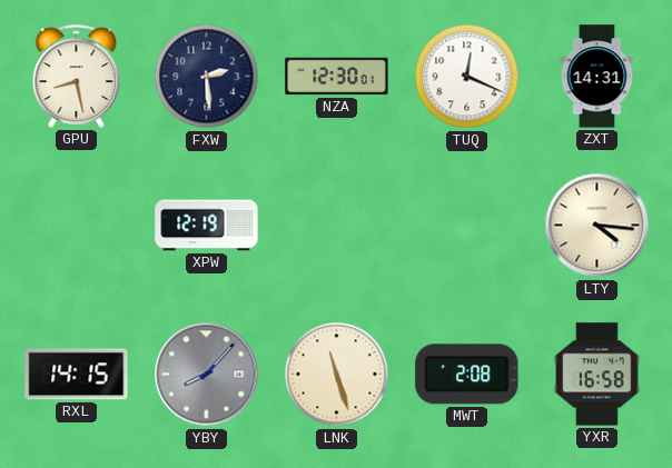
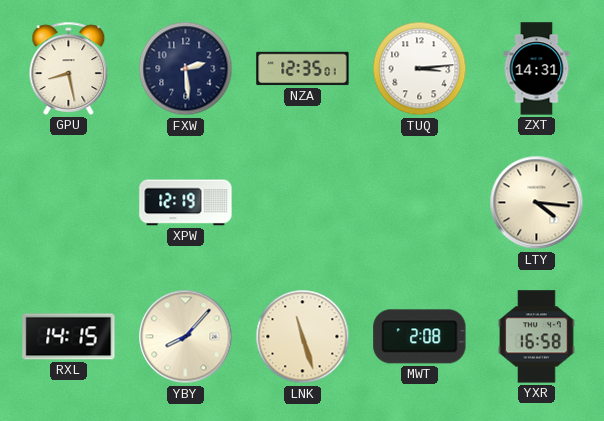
NZA: 12:30 -> 12:35 (303, 69)
TUQ: 12:19 -> 3:14 (420, 69)
YBY dial: grey -> cream (186, 337)
